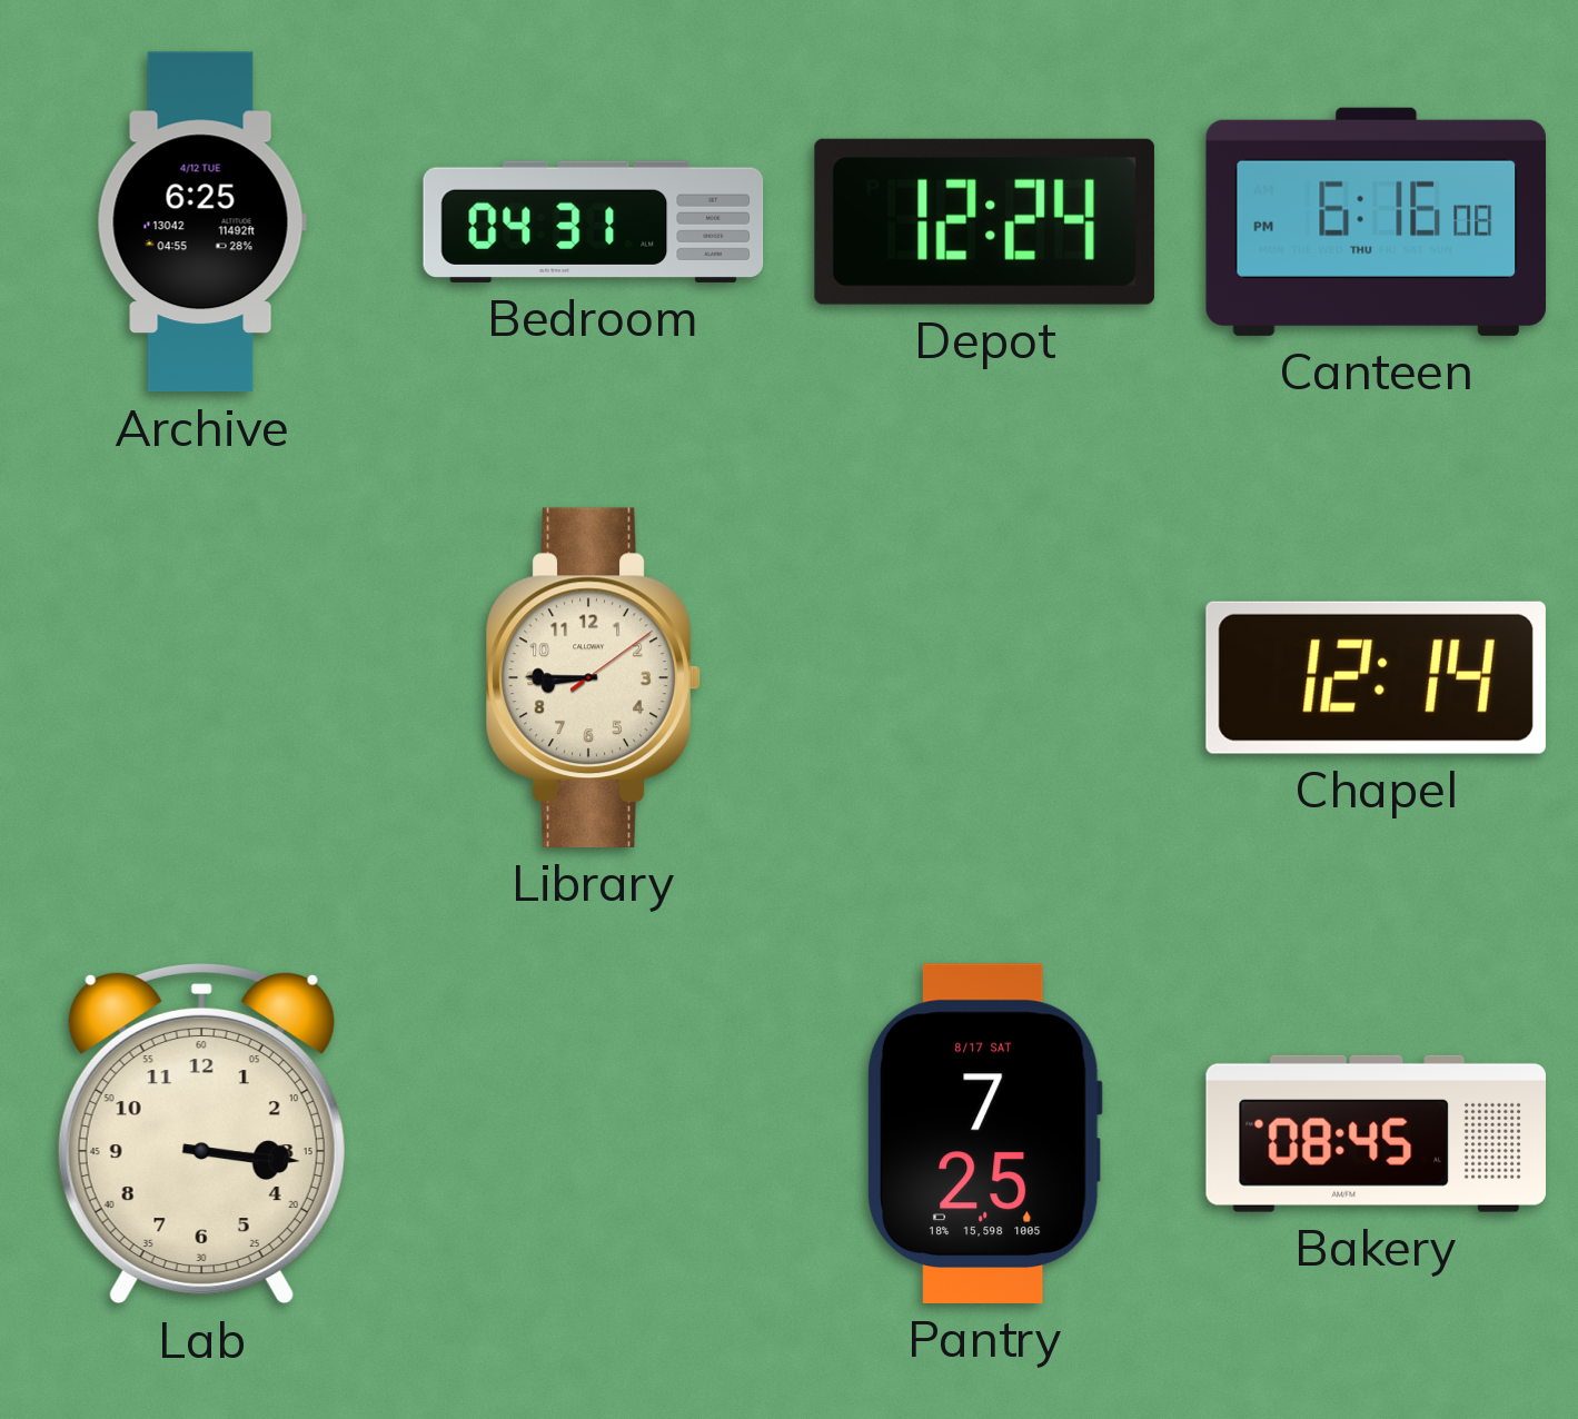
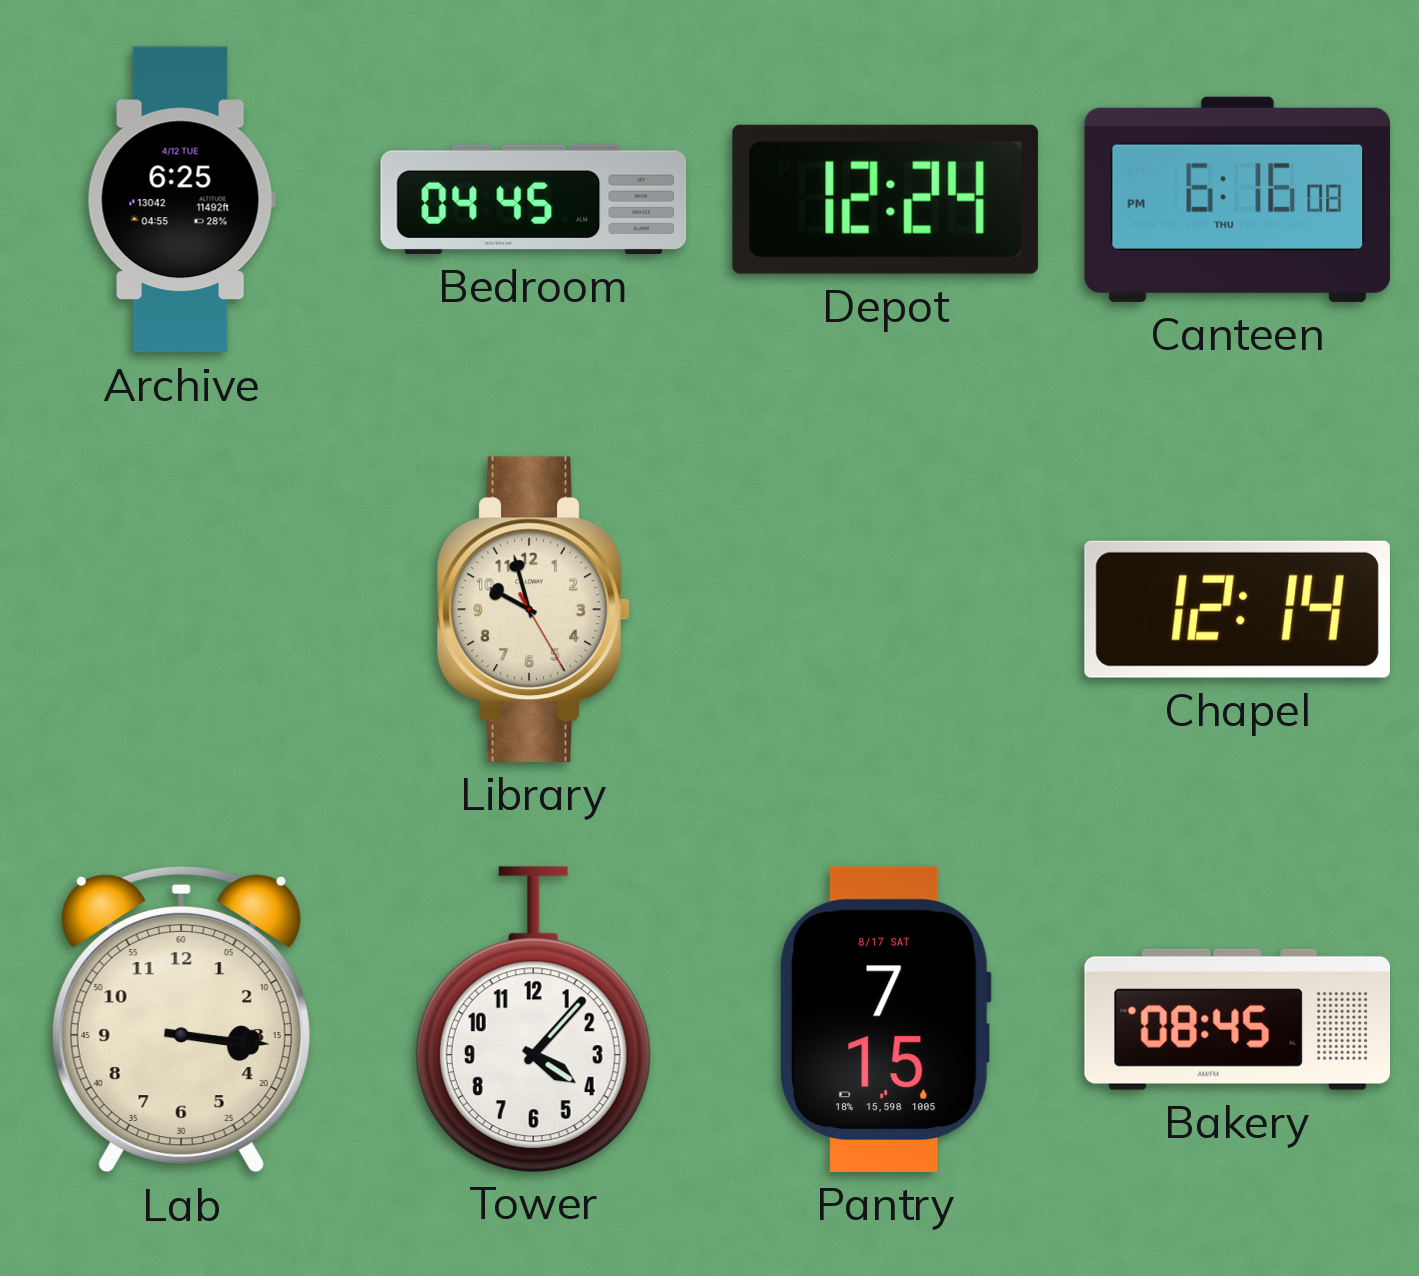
Bedroom: 04:31 -> 04:45 (534, 199)
Library: 8:45 -> 9:57 (533, 609)
Tower: none -> 4:07 (533, 1019)
Pantry: 7:25 -> 7:15 (885, 1019)
